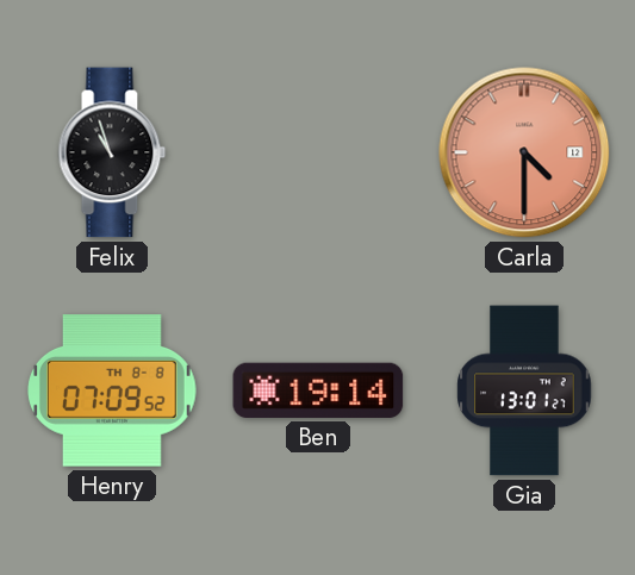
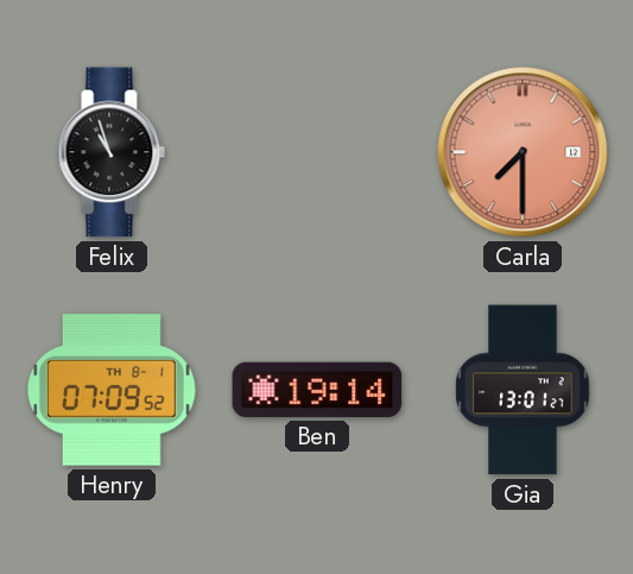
Carla: 4:30 -> 7:30 (523, 152)
Henry date: TH 8-8 -> TH 8-1 (113, 390)
